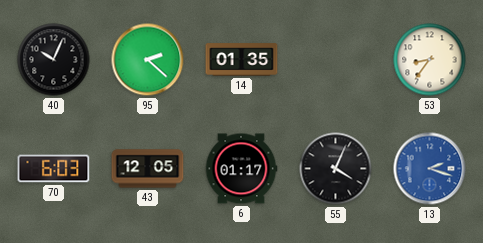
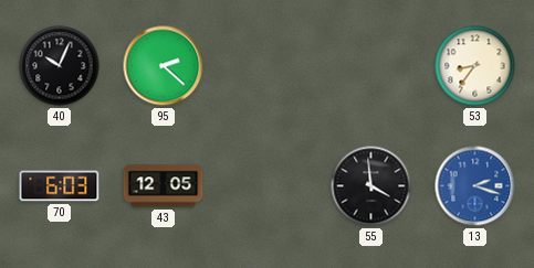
14: 01:35 -> none (242, 60)
6: 01:17 -> none (241, 169)
55: 4:04 -> 3:59 (371, 186)
